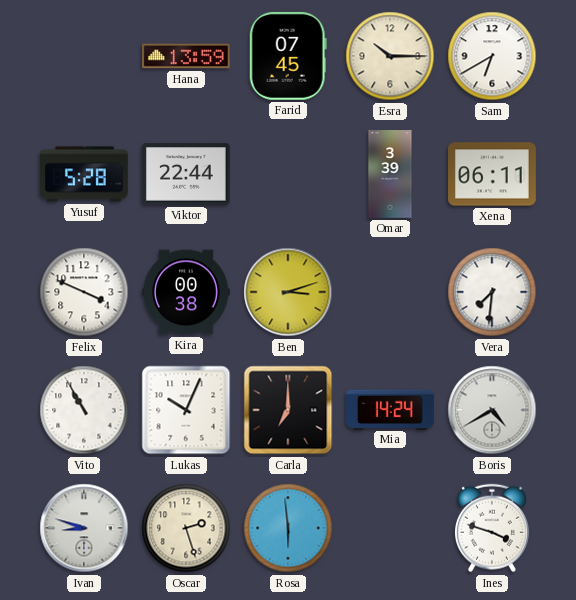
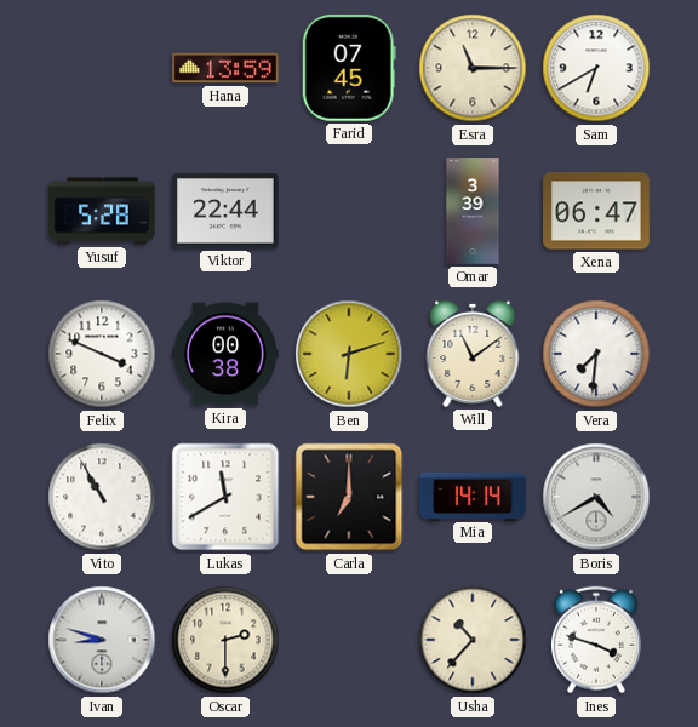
Esra: 10:15 -> 11:15 (473, 68)
Xena: 06:11 -> 06:47 (597, 211)
Ben: 3:12 -> 6:12 (349, 354)
Will: none -> 11:09 (473, 354)
Lukas: 10:04 -> 11:40 (225, 497)
Mia: 14:24 -> 14:14 (474, 496)
Oscar: 2:27 -> 2:30 (225, 640)
Rosa: 5:59 -> none (288, 528)
Usha: none -> 10:37 (473, 640)
